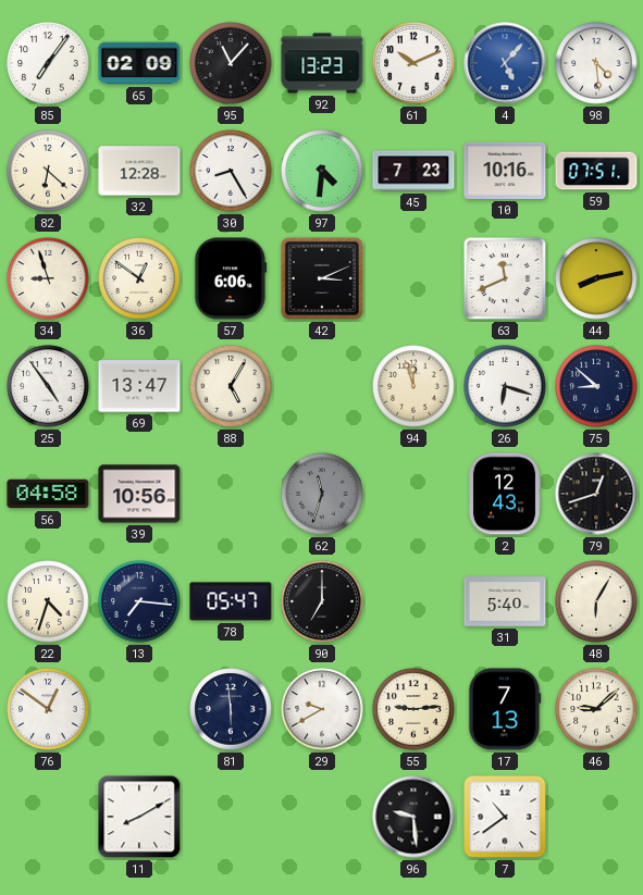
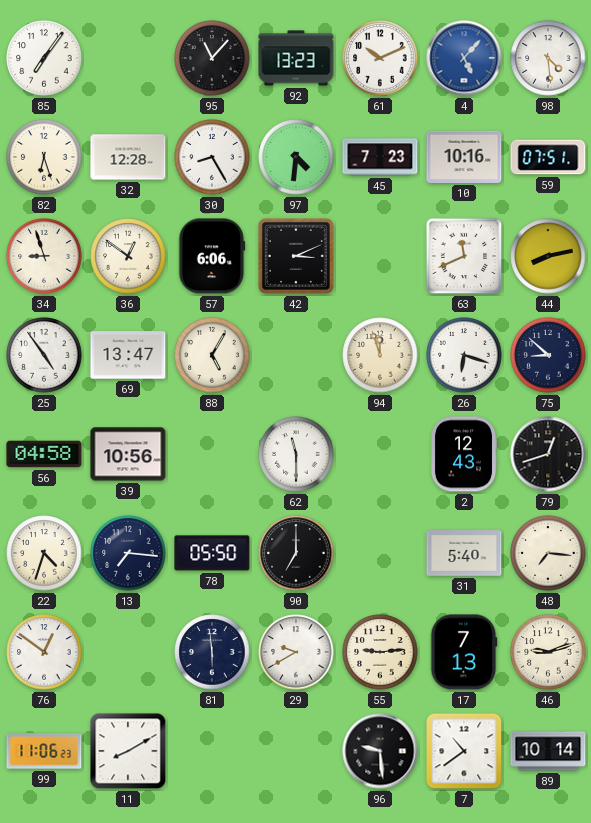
65: 02:09 -> none (139, 63)
82: 6:22 -> 6:27 (44, 157)
62: 11:33 -> 11:30 (296, 454)
62 dial: grey -> white (296, 454)
78: 05:47 -> 05:50 (212, 553)
48: 6:05 -> 7:16 (548, 553)
46: 9:08 -> 9:12 (548, 652)
99: none -> 11:06 (44, 751)
89: none -> 10:14 (548, 751)
